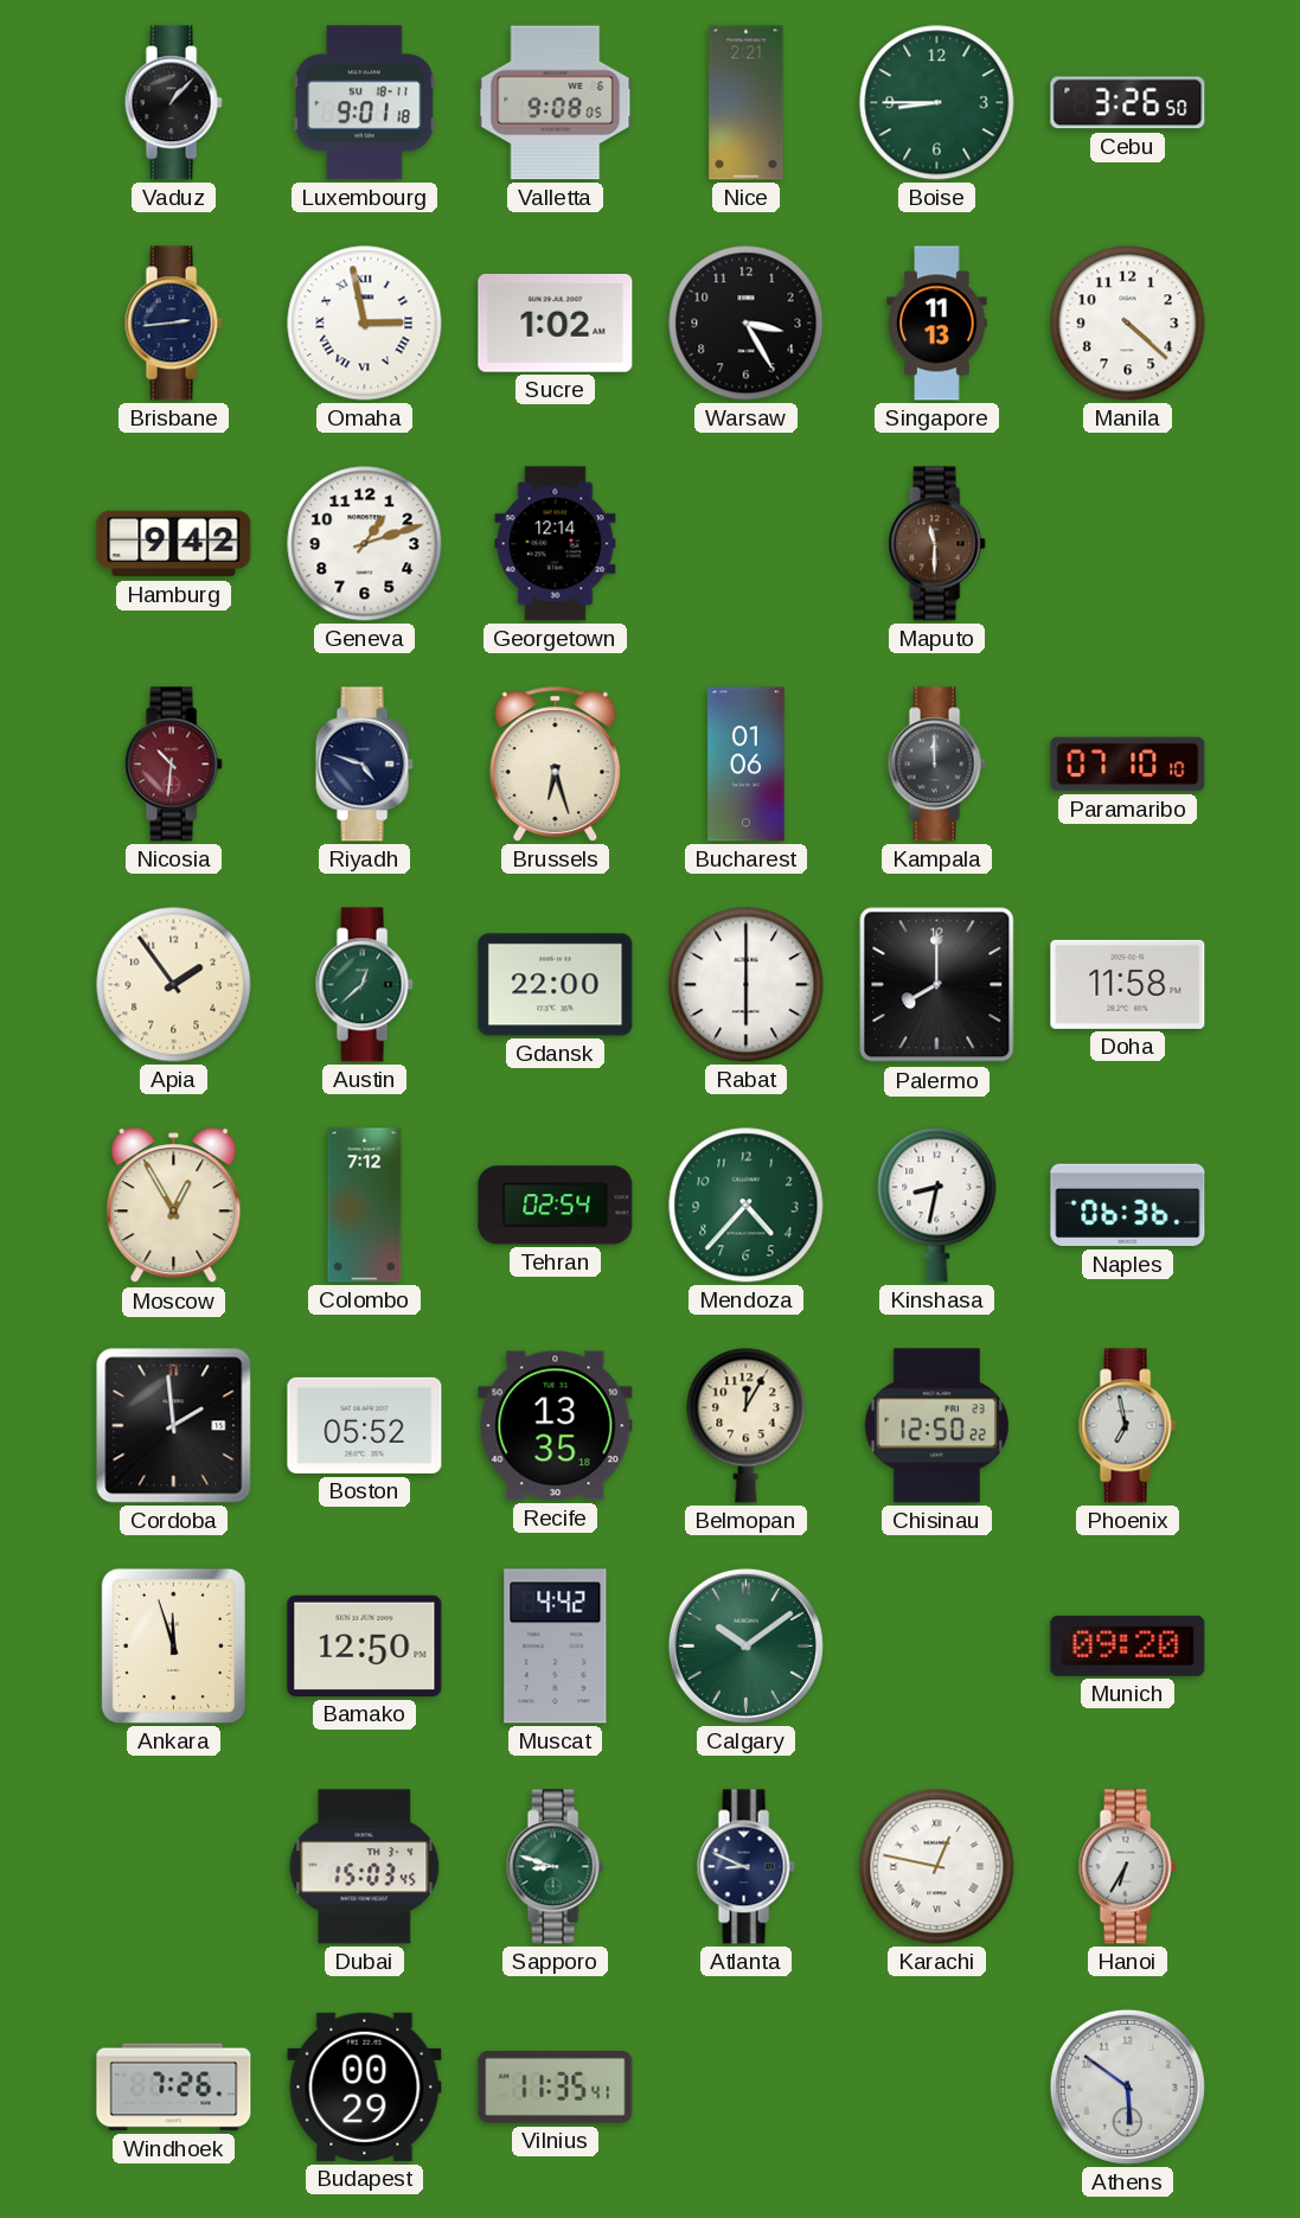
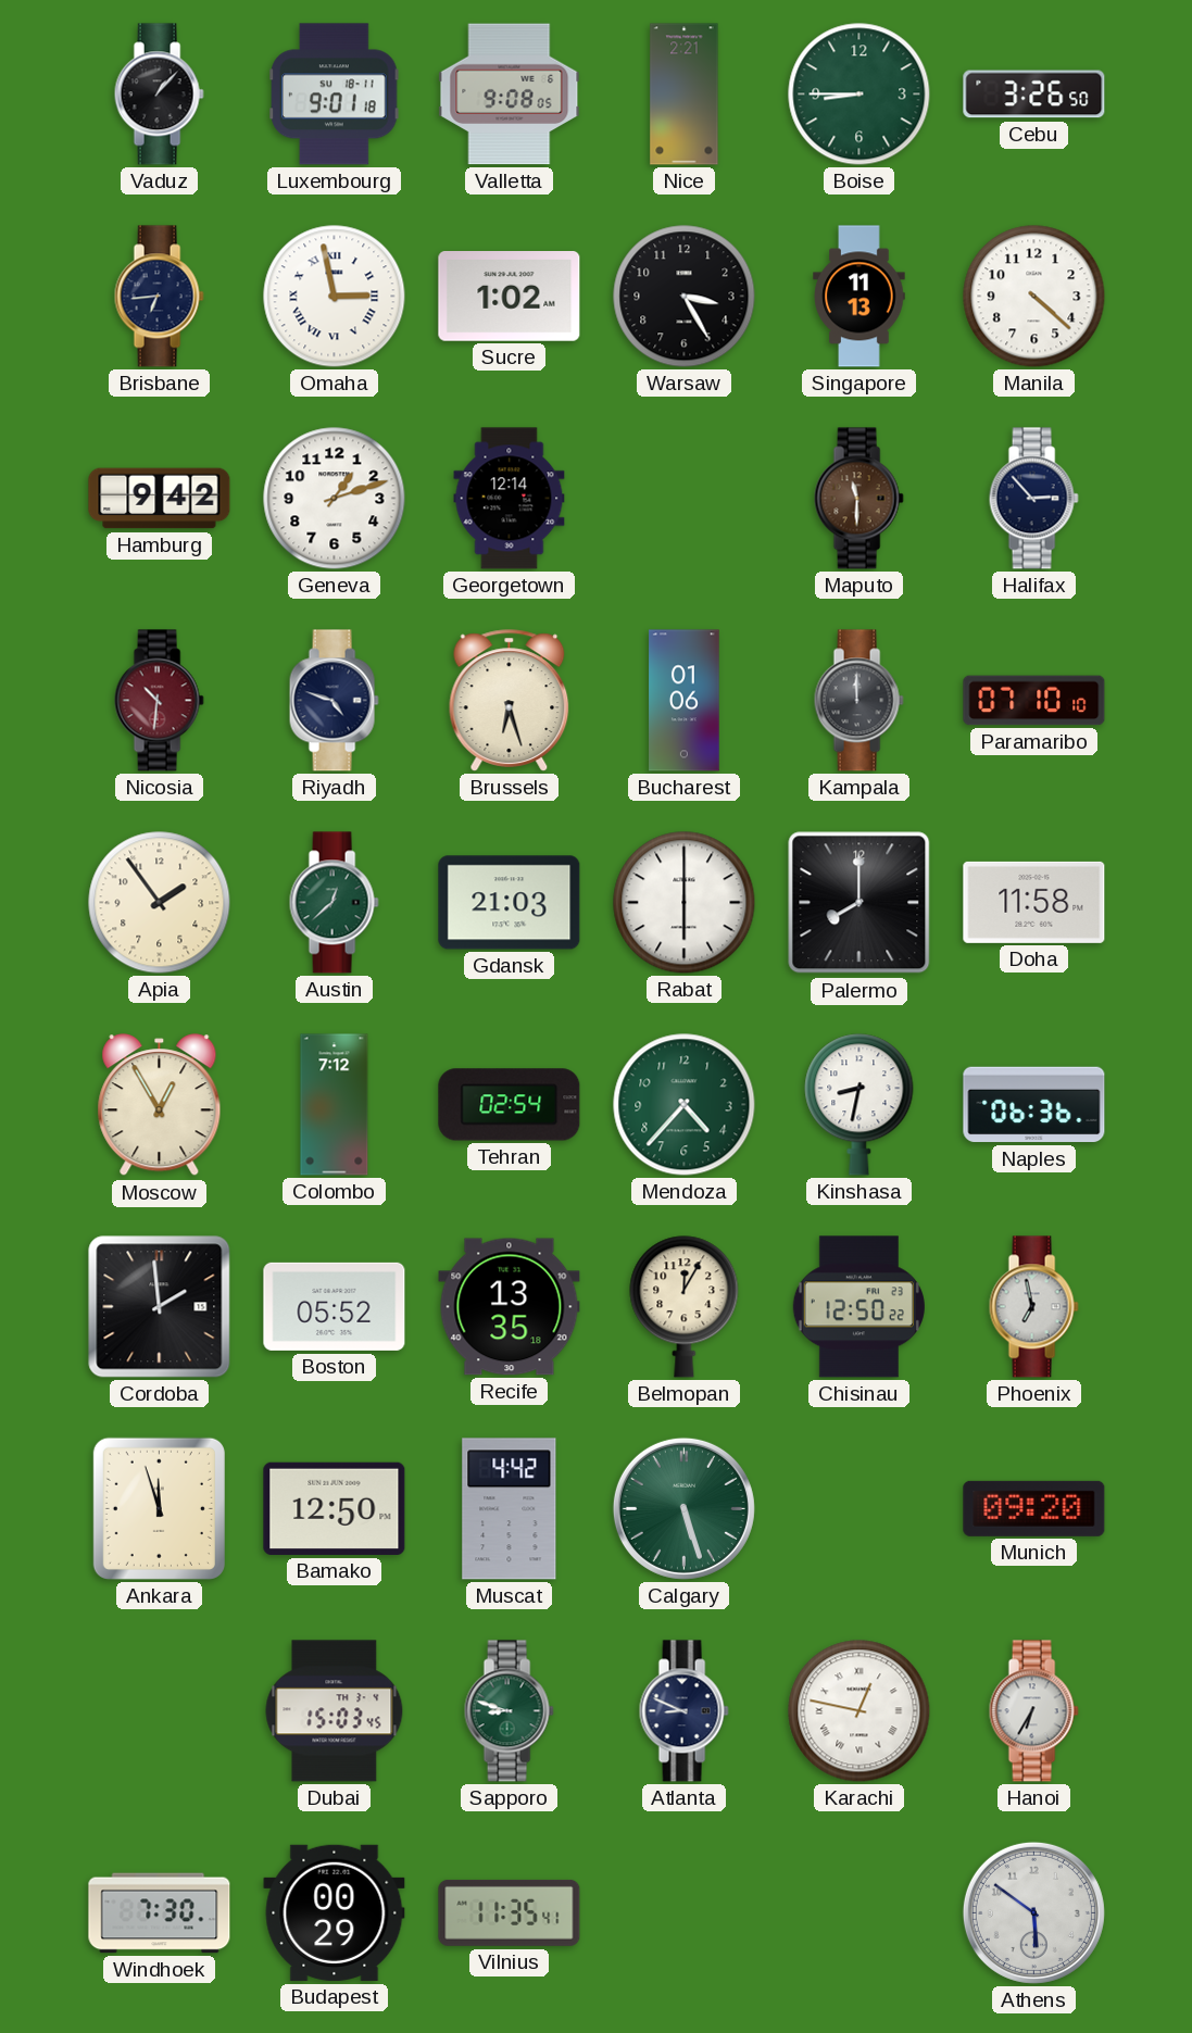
Brisbane: 2:44 -> 6:44 (159, 297)
Halifax: none -> 2:53 (1033, 499)
Gdansk: 22:00 -> 21:03 (510, 903)
Calgary: 10:09 -> 5:27 (683, 1508)
Windhoek: 7:26 -> 7:30 (160, 1913)
